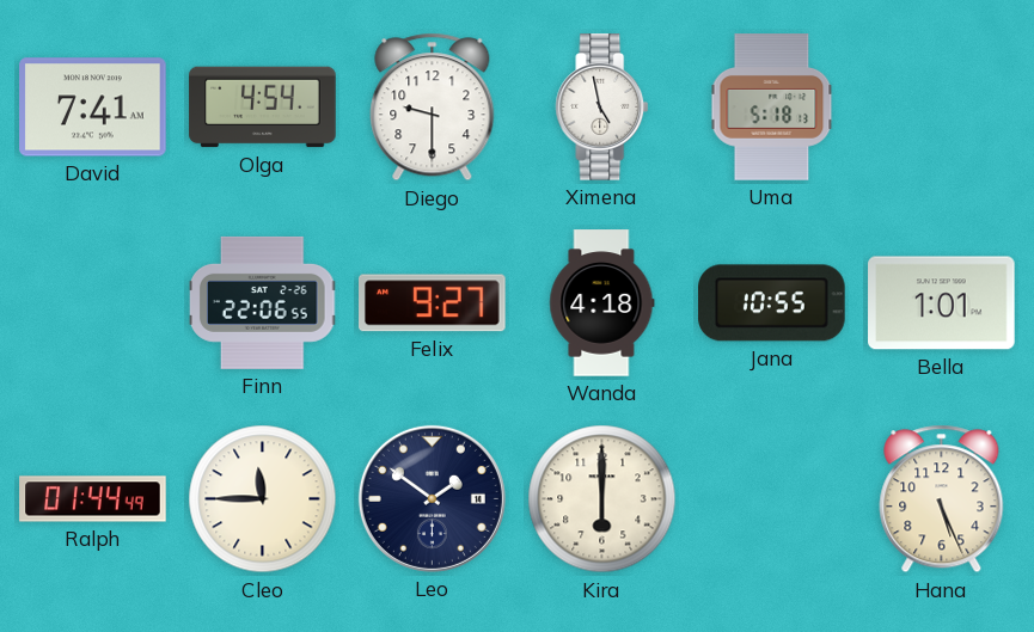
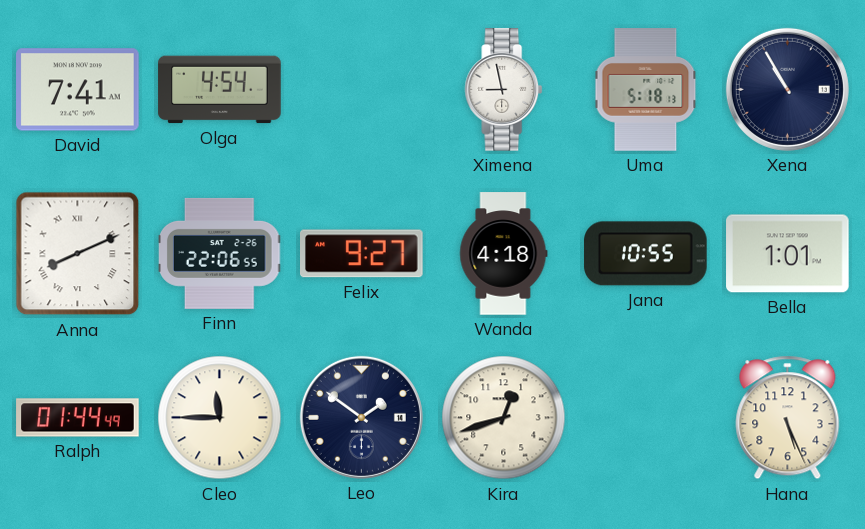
Diego: 9:30 -> none (433, 108)
Ximena: 4:58 -> 8:58 (504, 90)
Xena: none -> 10:55 (787, 89)
Anna: none -> 8:11 (78, 254)
Kira: 6:00 -> 12:42 (504, 418)
